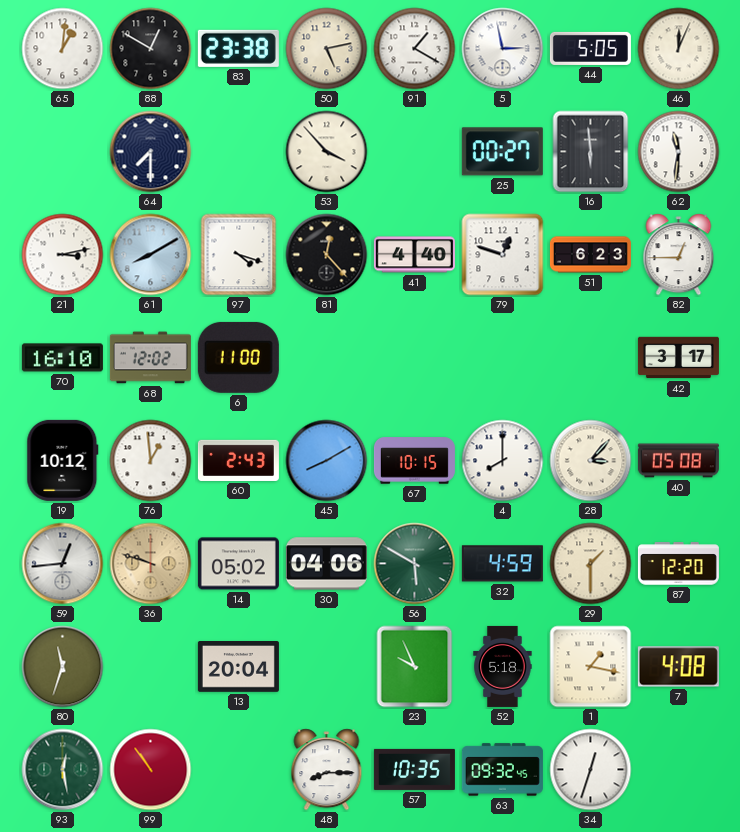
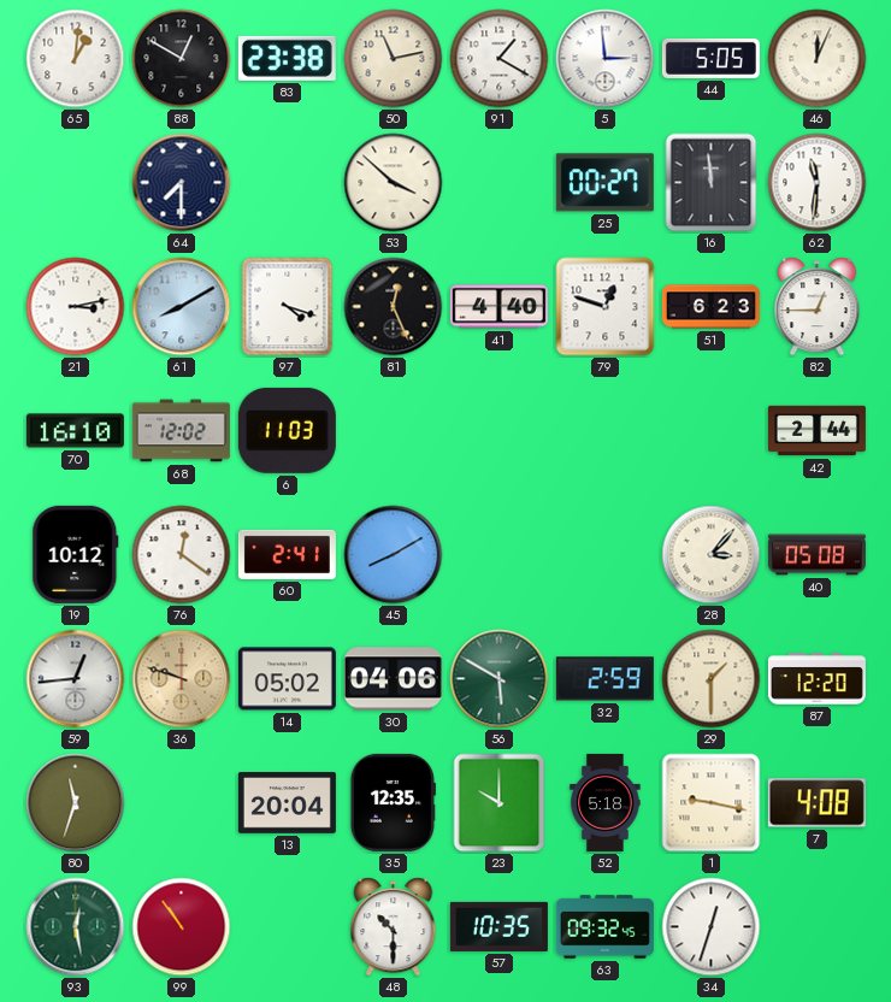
50: 5:13 -> 11:13 (394, 59)
5: 2:58 -> 2:59 (606, 59)
53: 3:53 -> 3:52 (394, 183)
16: 5:59 -> 11:59 (712, 183)
81: 12:23 -> 12:26 (394, 307)
6: 11:00 -> 11:03 (287, 430)
42: 3:17 -> 2:44 (816, 431)
76: 12:59 -> 12:21 (182, 555)
60: 2:43 -> 2:41 (287, 554)
67: 10:15 -> none (414, 461)
4: 8:00 -> none (503, 461)
32: 4:59 -> 2:59 (604, 679)
35: none -> 12:35 (393, 802)
23: 9:56 -> 10:00 (500, 803)
1: 1:17 -> 9:17 (712, 803)
48: 8:15 -> 10:30 (394, 927)
